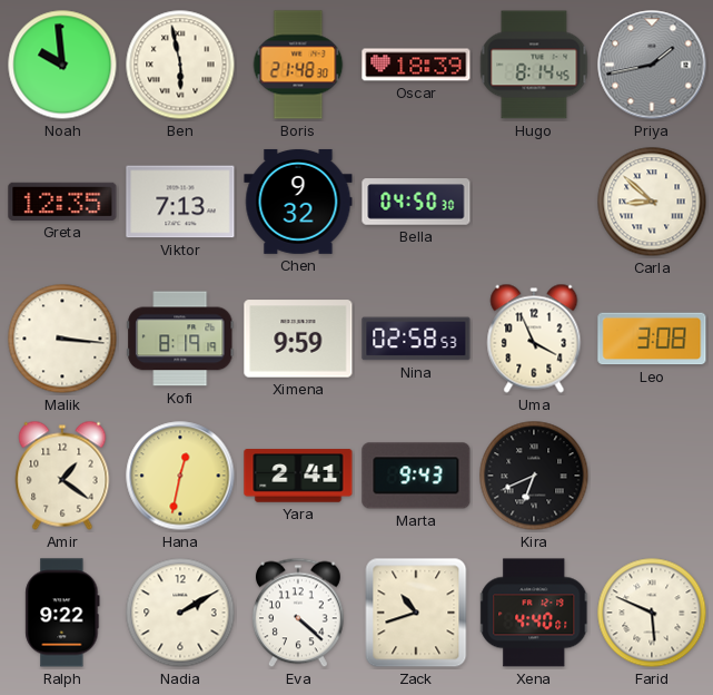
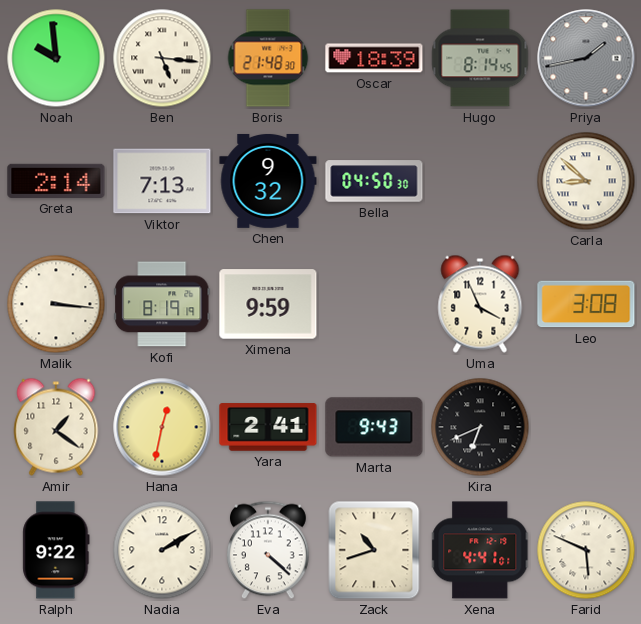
Ben: 5:58 -> 5:16 (162, 58)
Greta: 12:35 -> 2:14 (56, 181)
Nina: 02:58 -> none (416, 339)
Xena: 4:40 -> 4:41 (481, 550)
